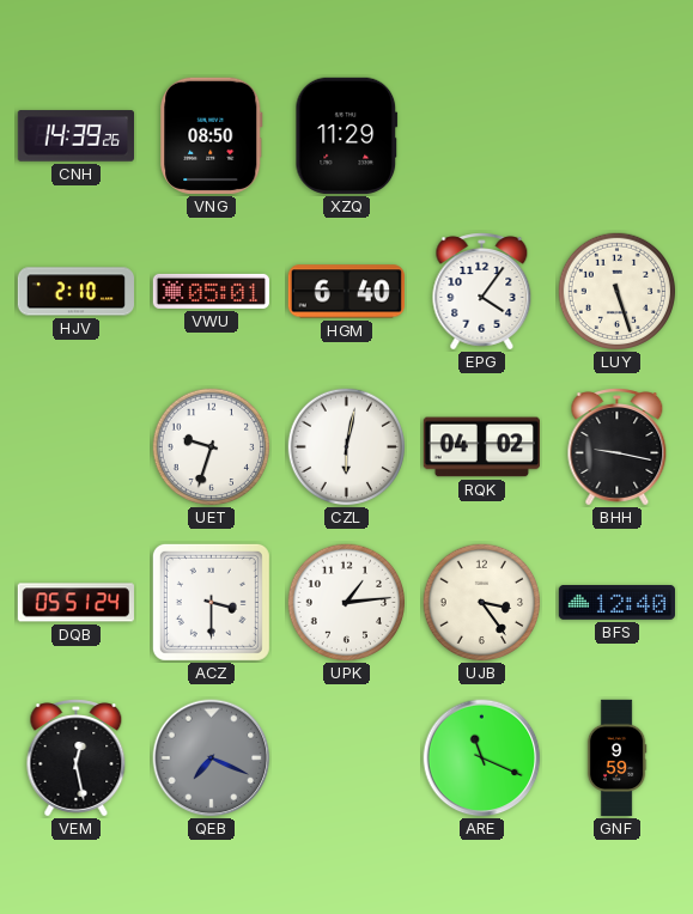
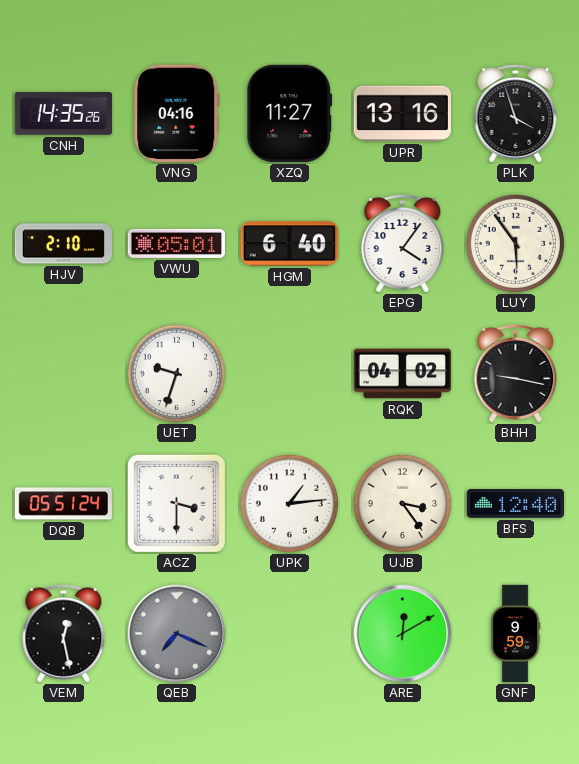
CNH: 14:39 -> 14:35 (63, 114)
VNG: 08:50 -> 04:16 (177, 113)
XZQ: 11:29 -> 11:27 (290, 113)
UPR: none -> 13:16 (402, 114)
PLK: none -> 3:57 (516, 114)
LUY: 5:27 -> 5:54 (516, 244)
CZL: 6:02 -> none (347, 447)
ARE: 11:19 -> 12:10 (403, 634)
